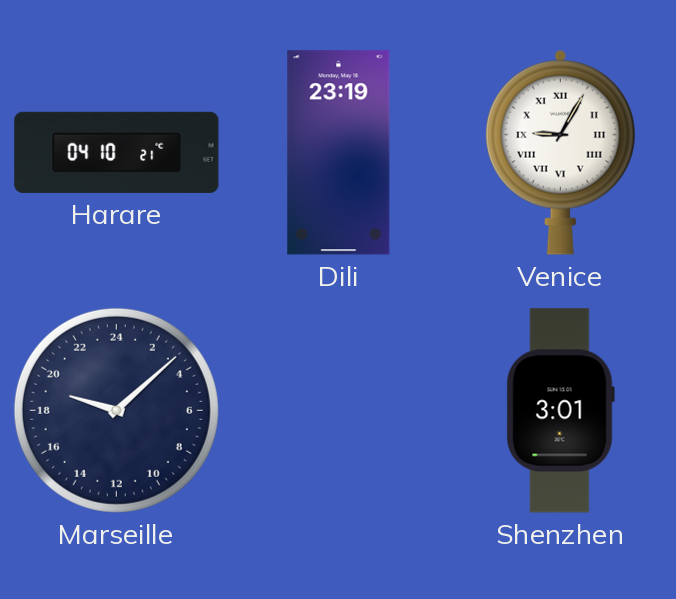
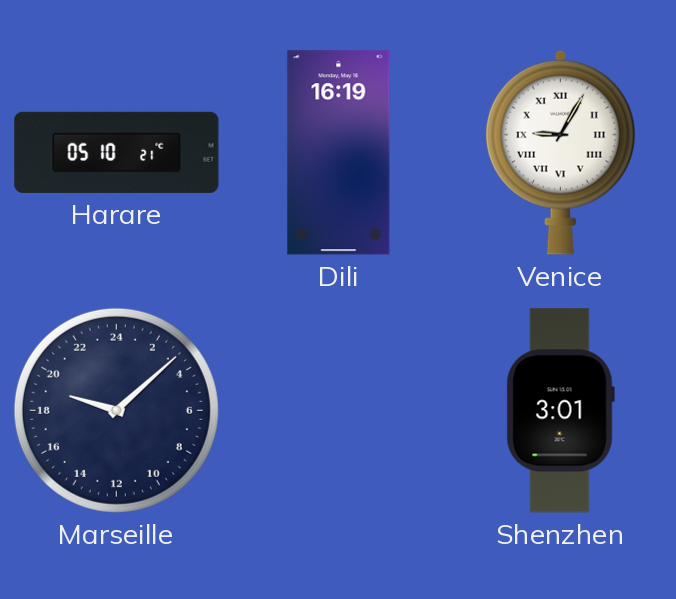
Harare: 04:10 -> 05:10 (117, 152)
Dili: 23:19 -> 16:19 (339, 153)
